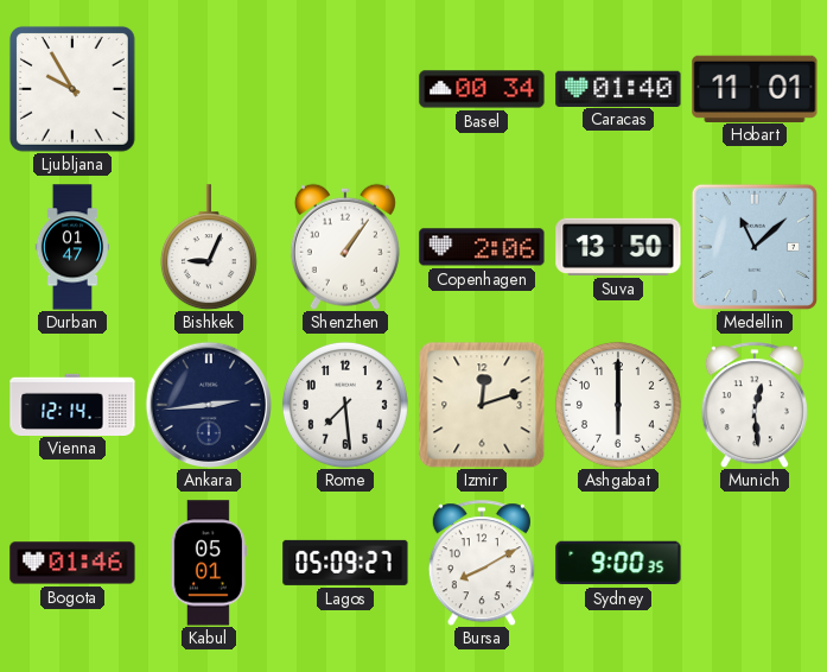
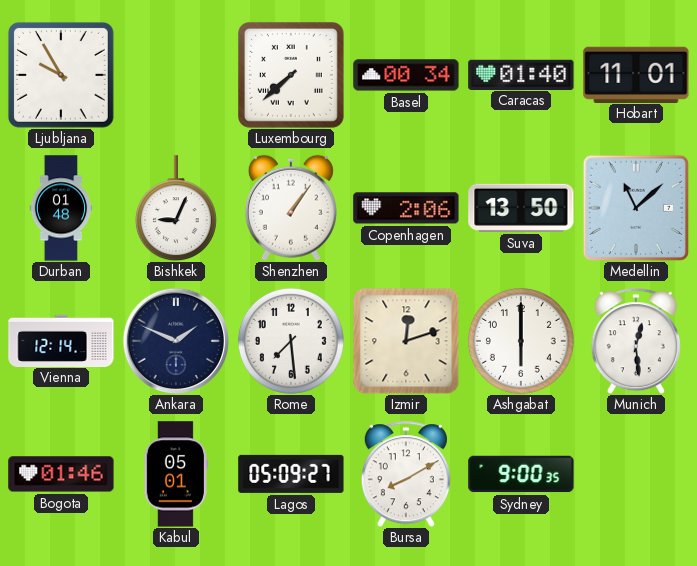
Luxembourg: none -> 7:38 (291, 75)
Durban: 01:47 -> 01:48 (61, 208)
Ankara: 2:44 -> 1:49 (175, 340)
